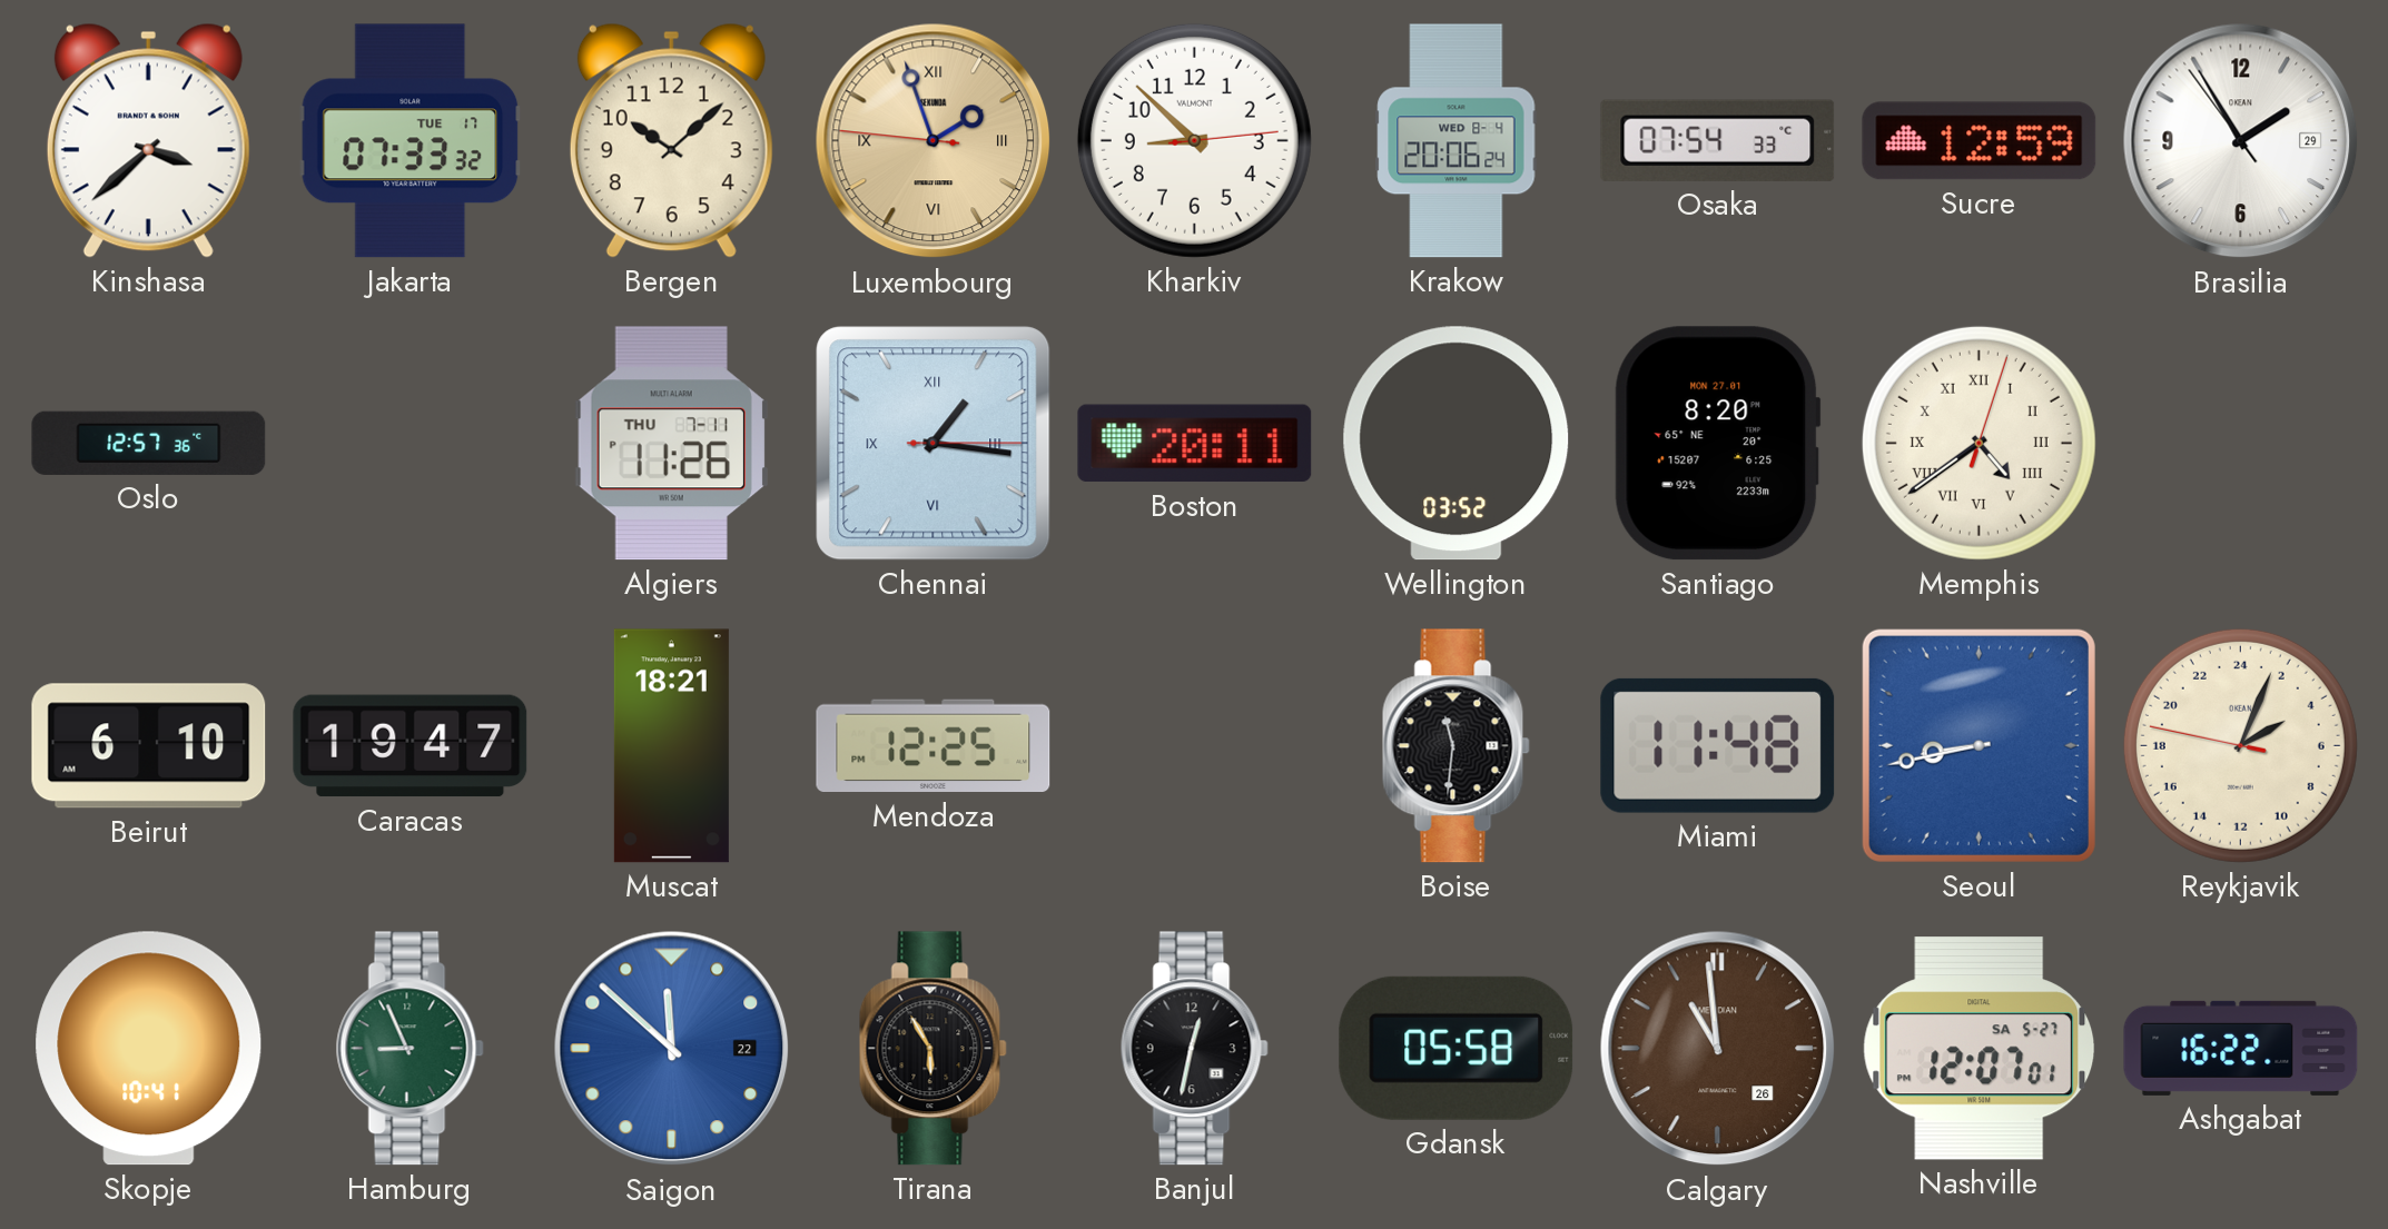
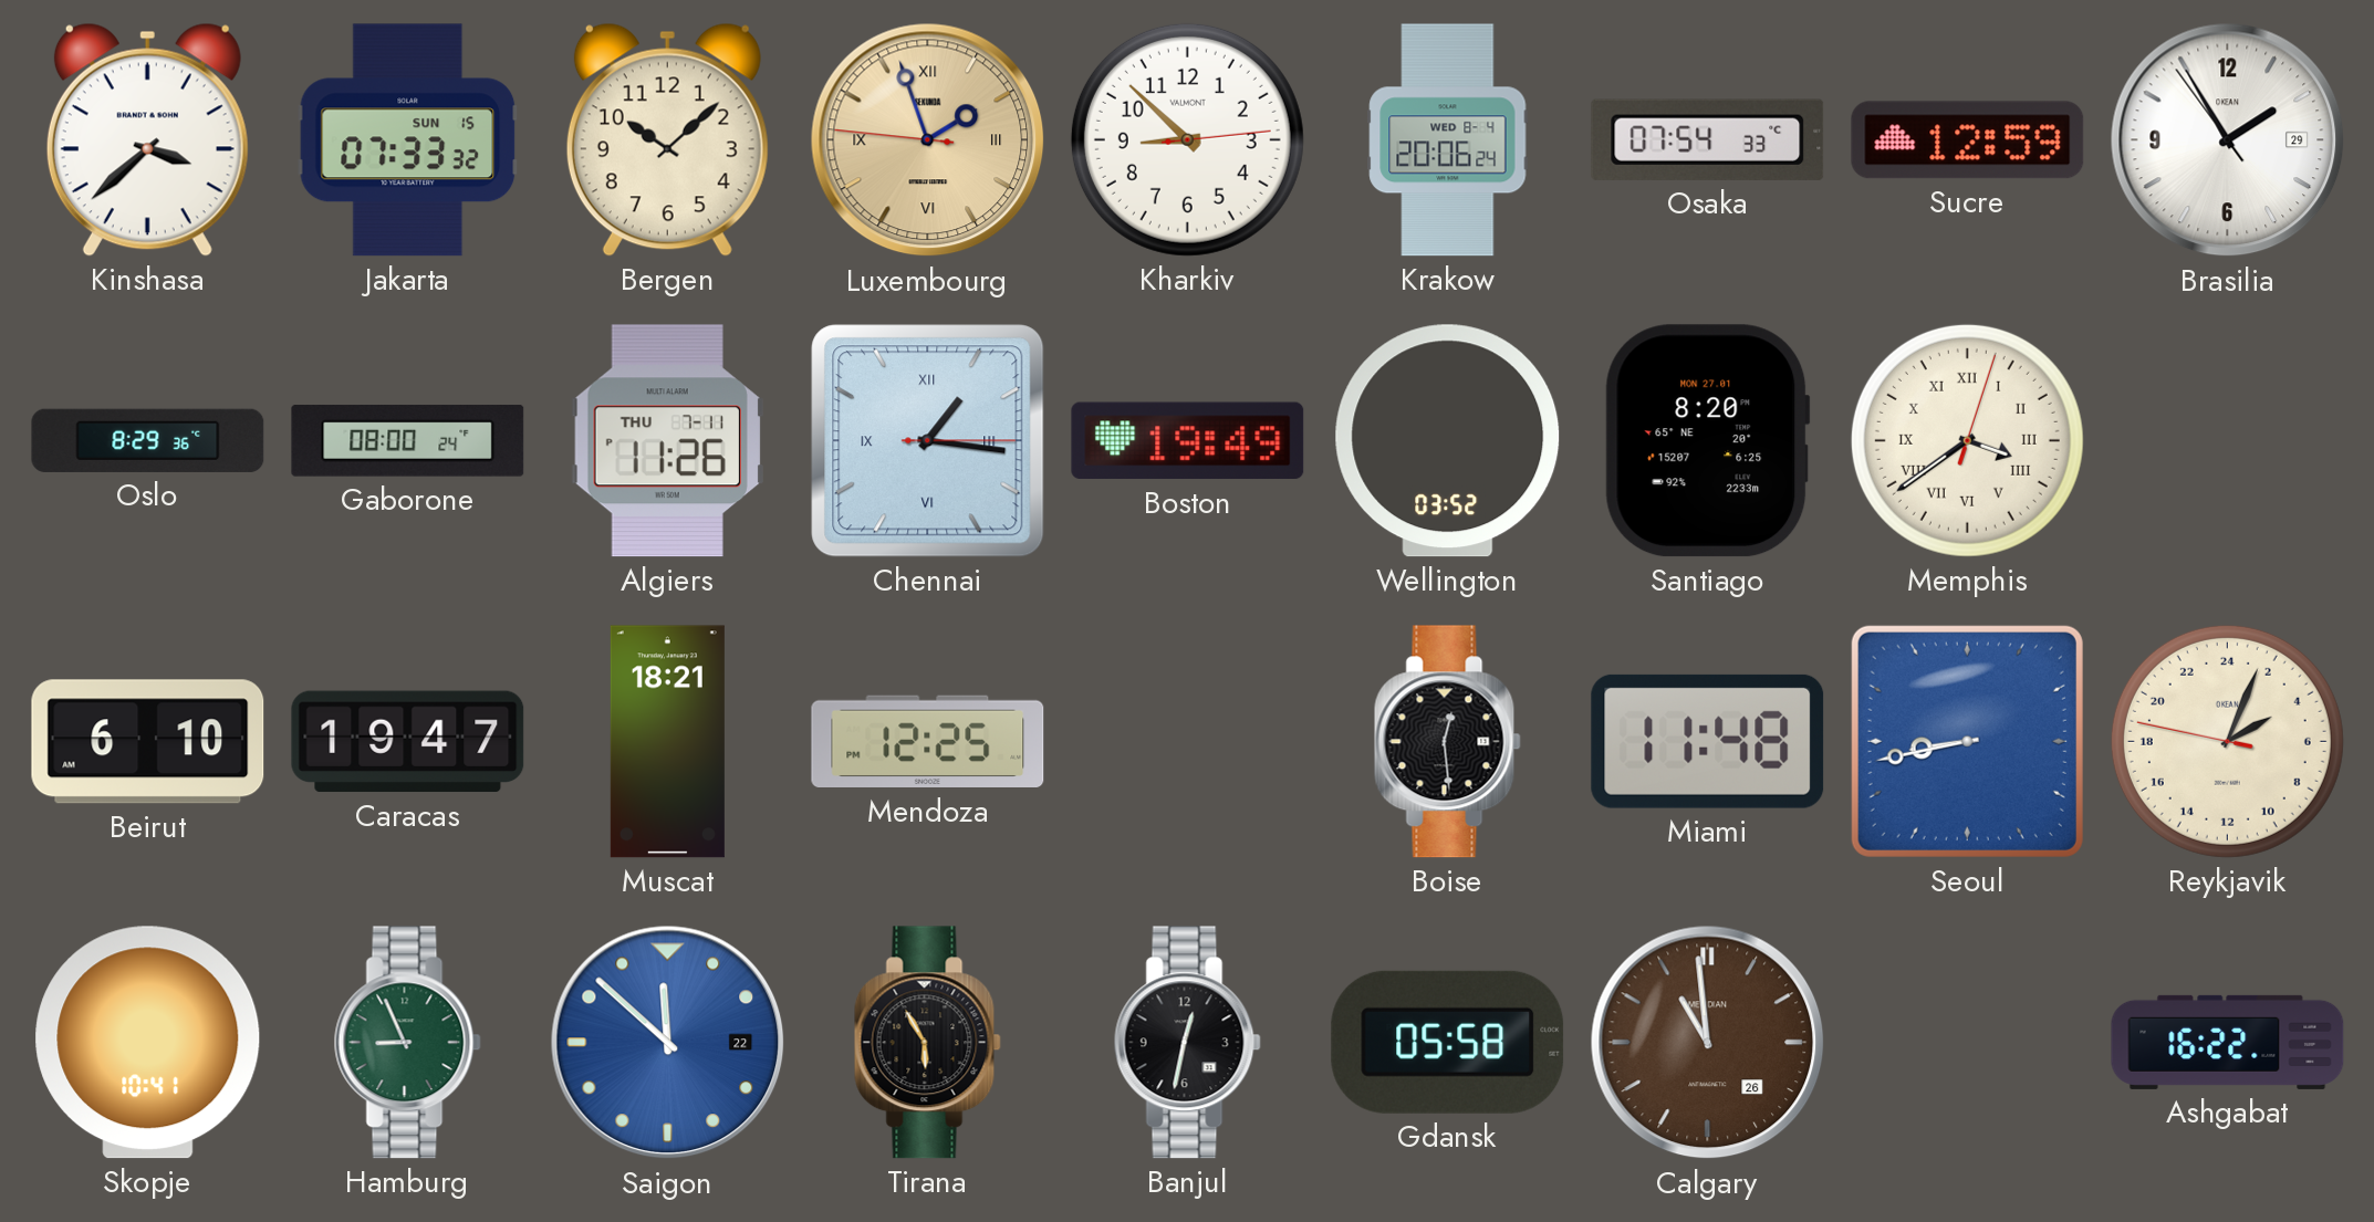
Jakarta date: TUE 17 -> SUN 15 (408, 140)
Oslo: 12:57 -> 8:29 (148, 440)
Gaborone: none -> 08:00 (408, 440)
Boston: 20:11 -> 19:49 (1188, 441)
Memphis: 4:39 -> 3:39 (1967, 440)
Boise: 11:31 -> 12:29 (1447, 742)
Nashville: 12:07 -> none (1980, 1049)
